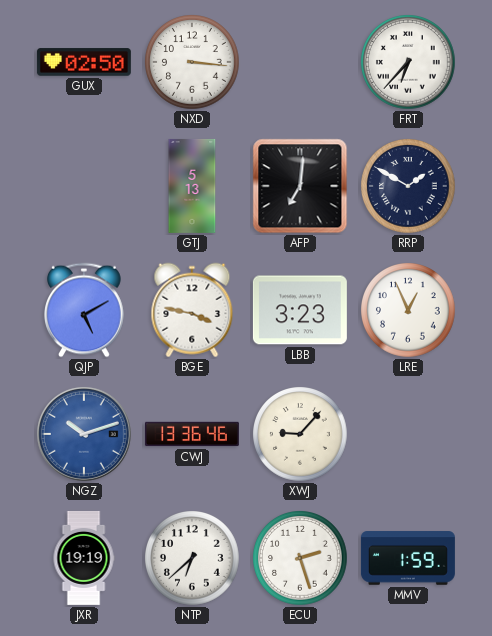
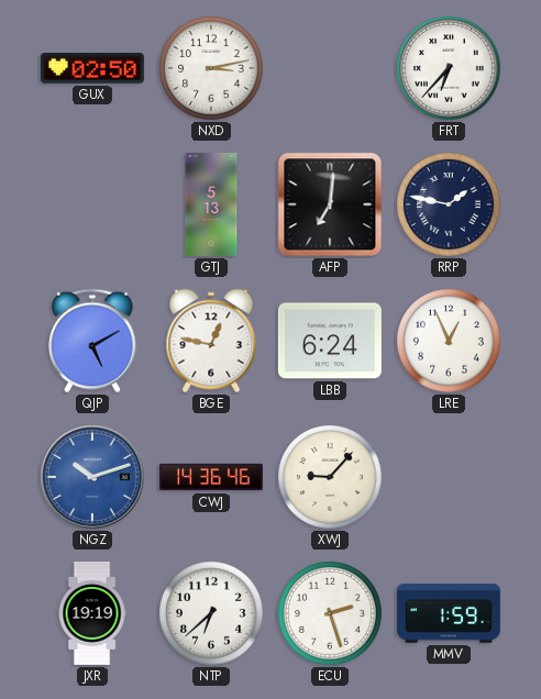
NXD: 3:16 -> 3:13 (212, 69)
RRP: 1:50 -> 1:47 (450, 206)
BGE: 3:47 -> 12:47 (211, 341)
LBB: 3:23 -> 6:24 (330, 341)
CWJ: 13:36 -> 14:36 (211, 477)
